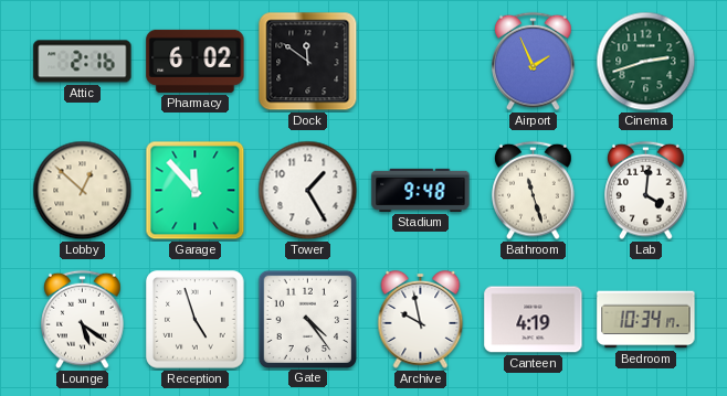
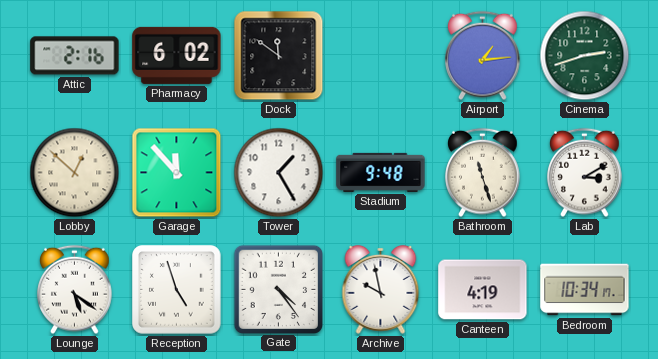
Airport: 1:56 -> 1:14 (483, 56)
Lab: 4:01 -> 3:10 (585, 173)
